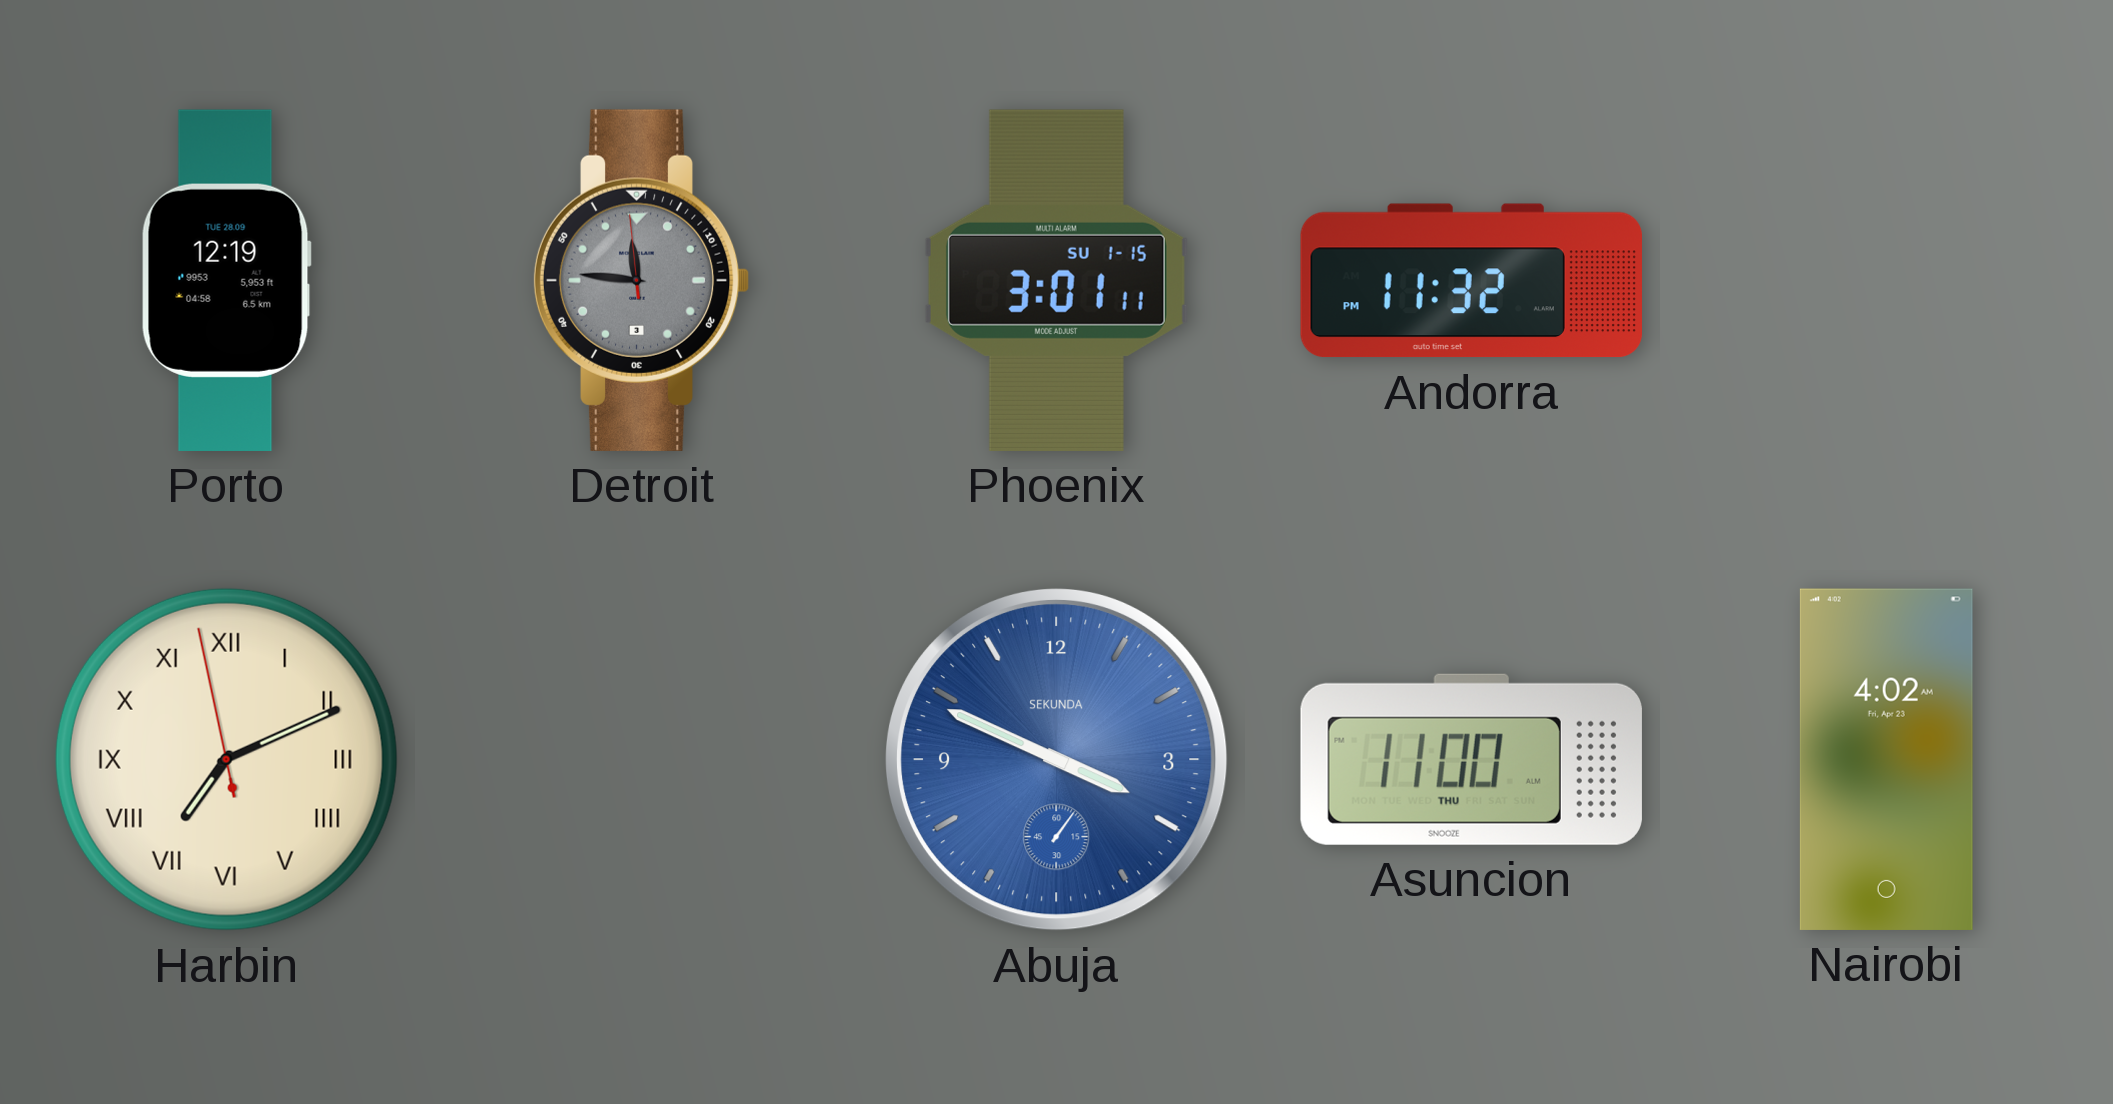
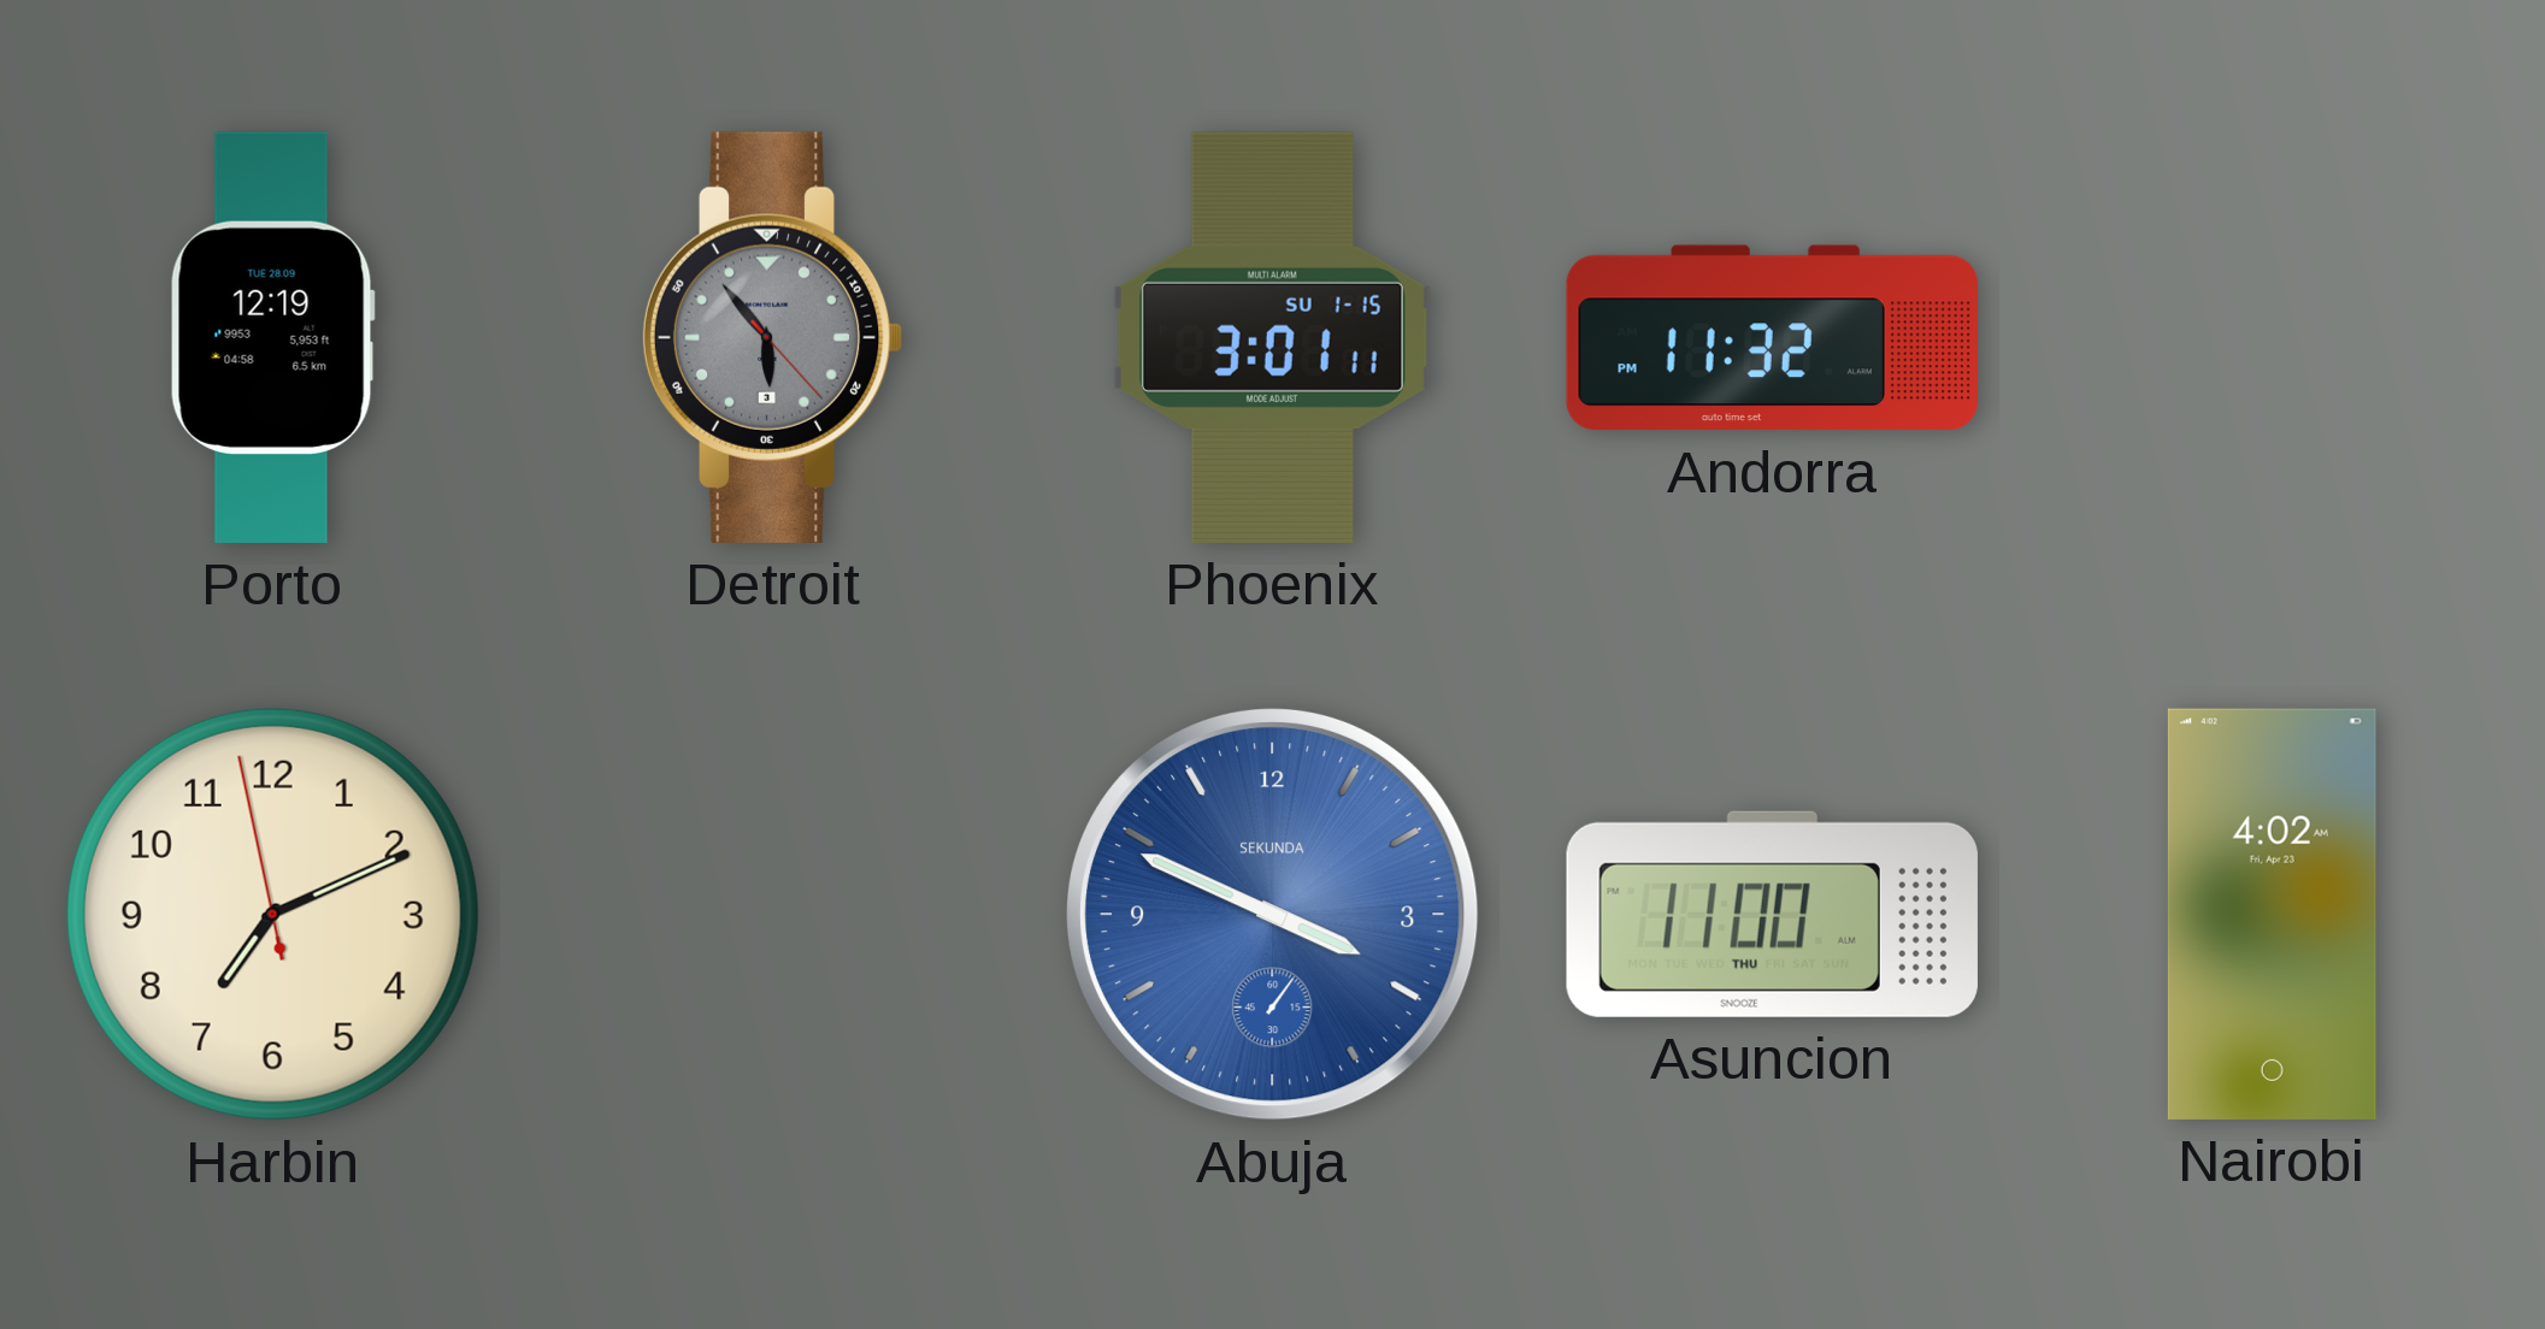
Detroit: 11:45 -> 5:53 (772, 337)
Harbin numerals: Roman -> Arabic (272, 914)
